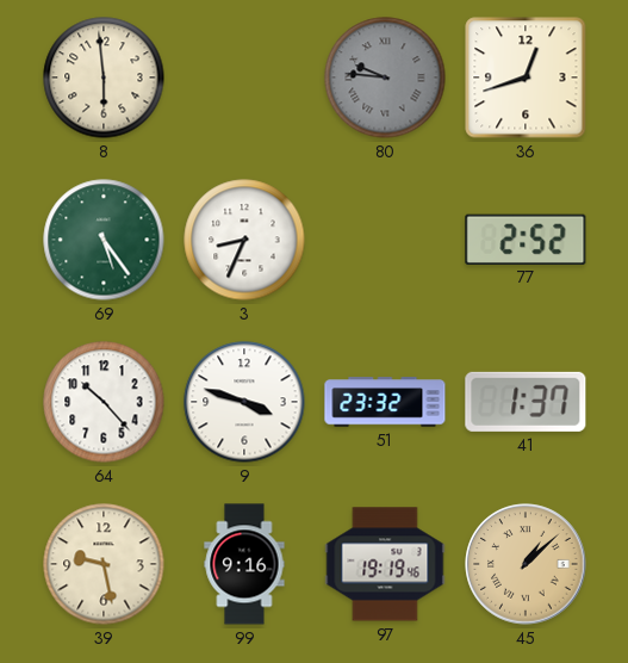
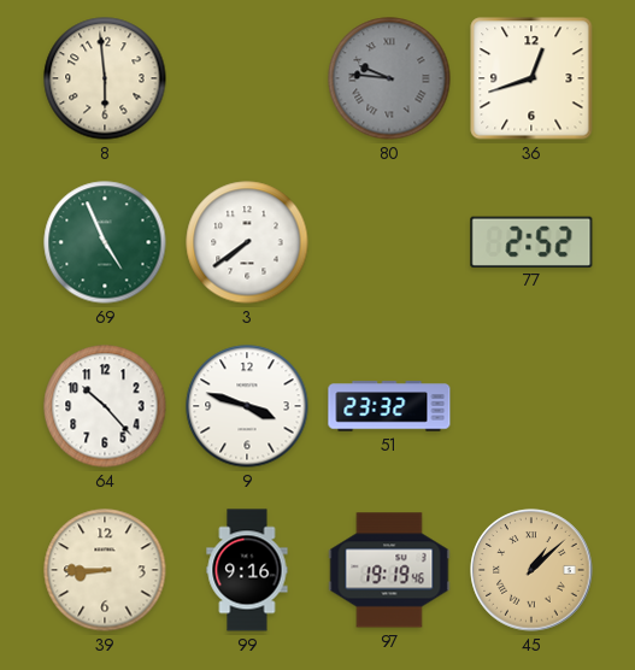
69: 5:24 -> 4:56 (105, 242)
3: 8:34 -> 7:39 (247, 242)
41: 1:37 -> none (526, 402)
39: 9:28 -> 8:45 (105, 570)
